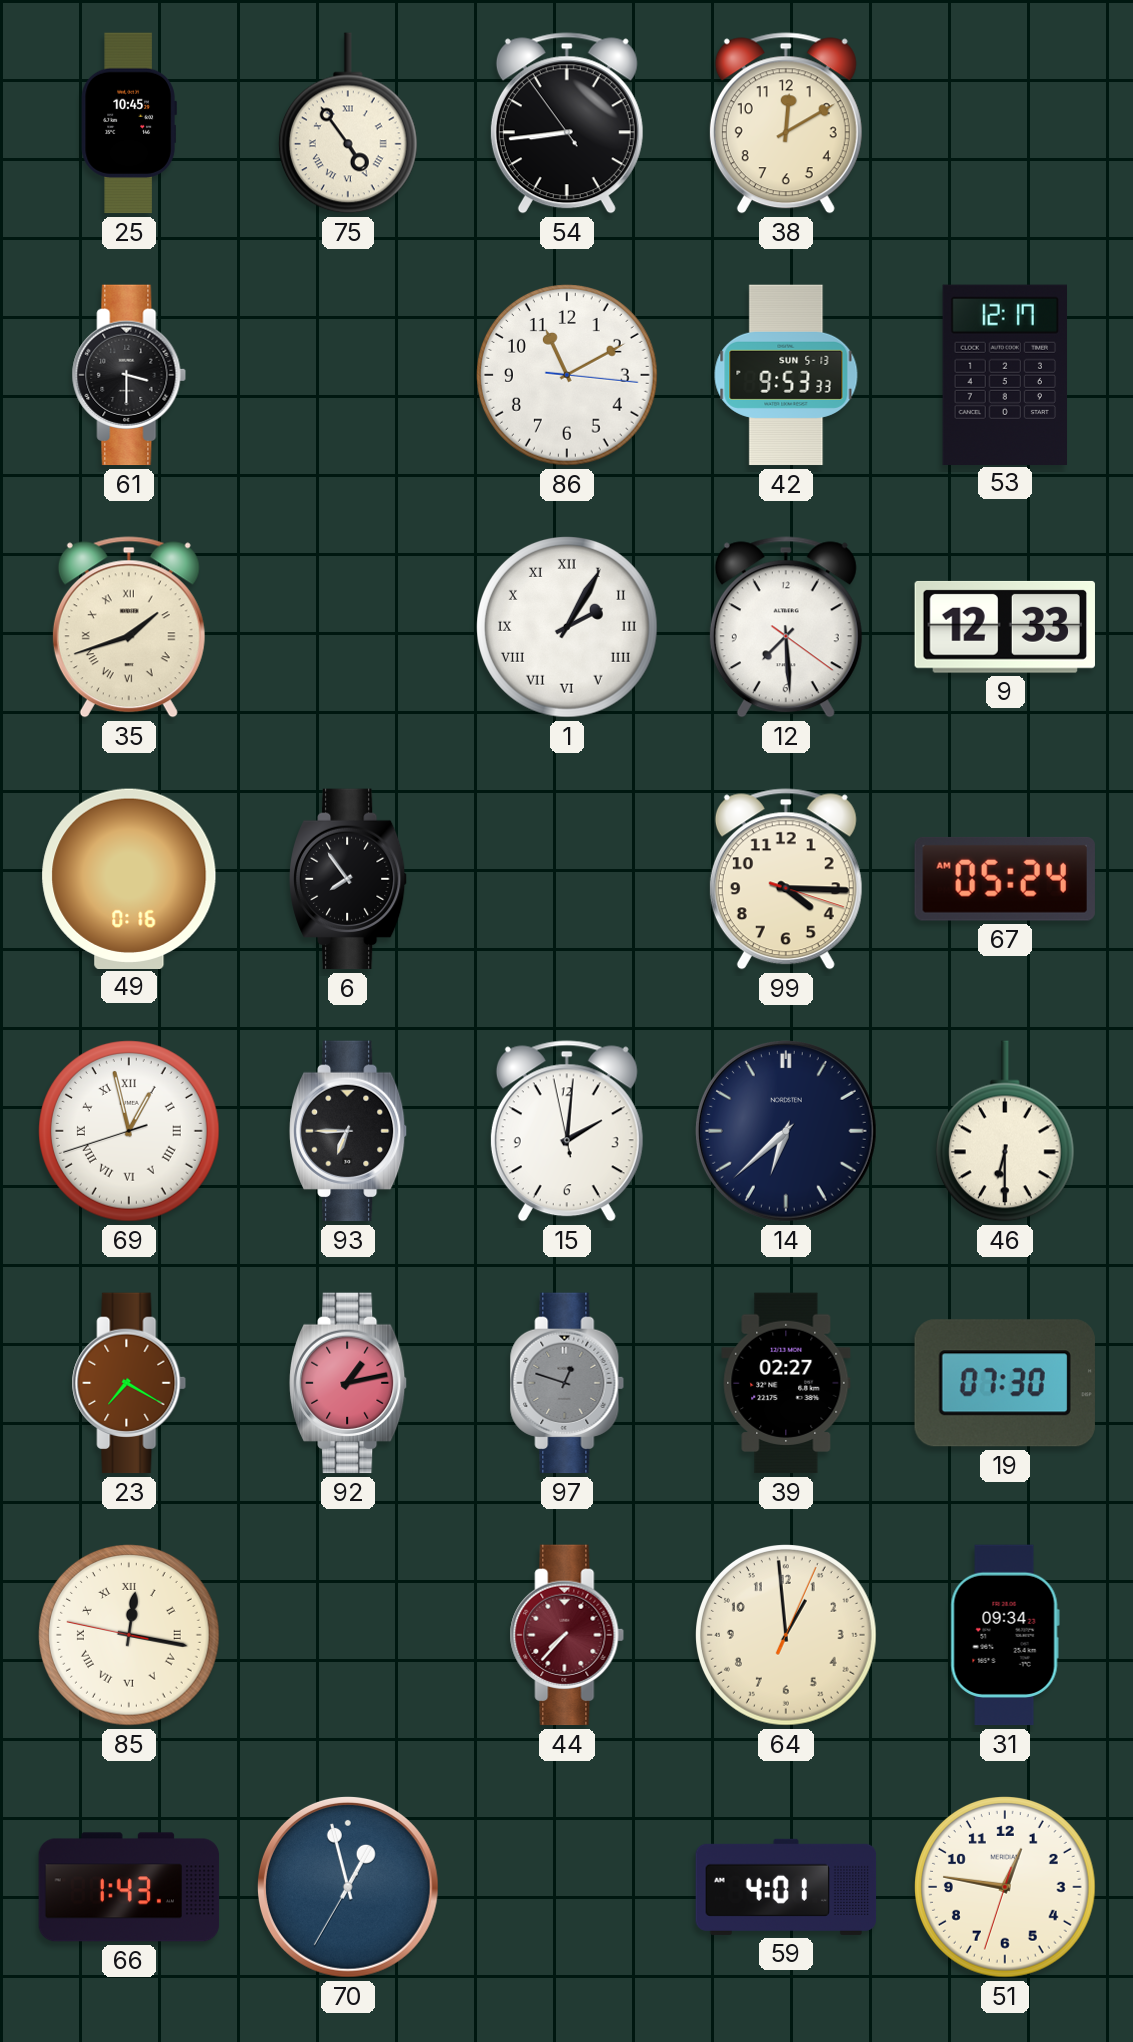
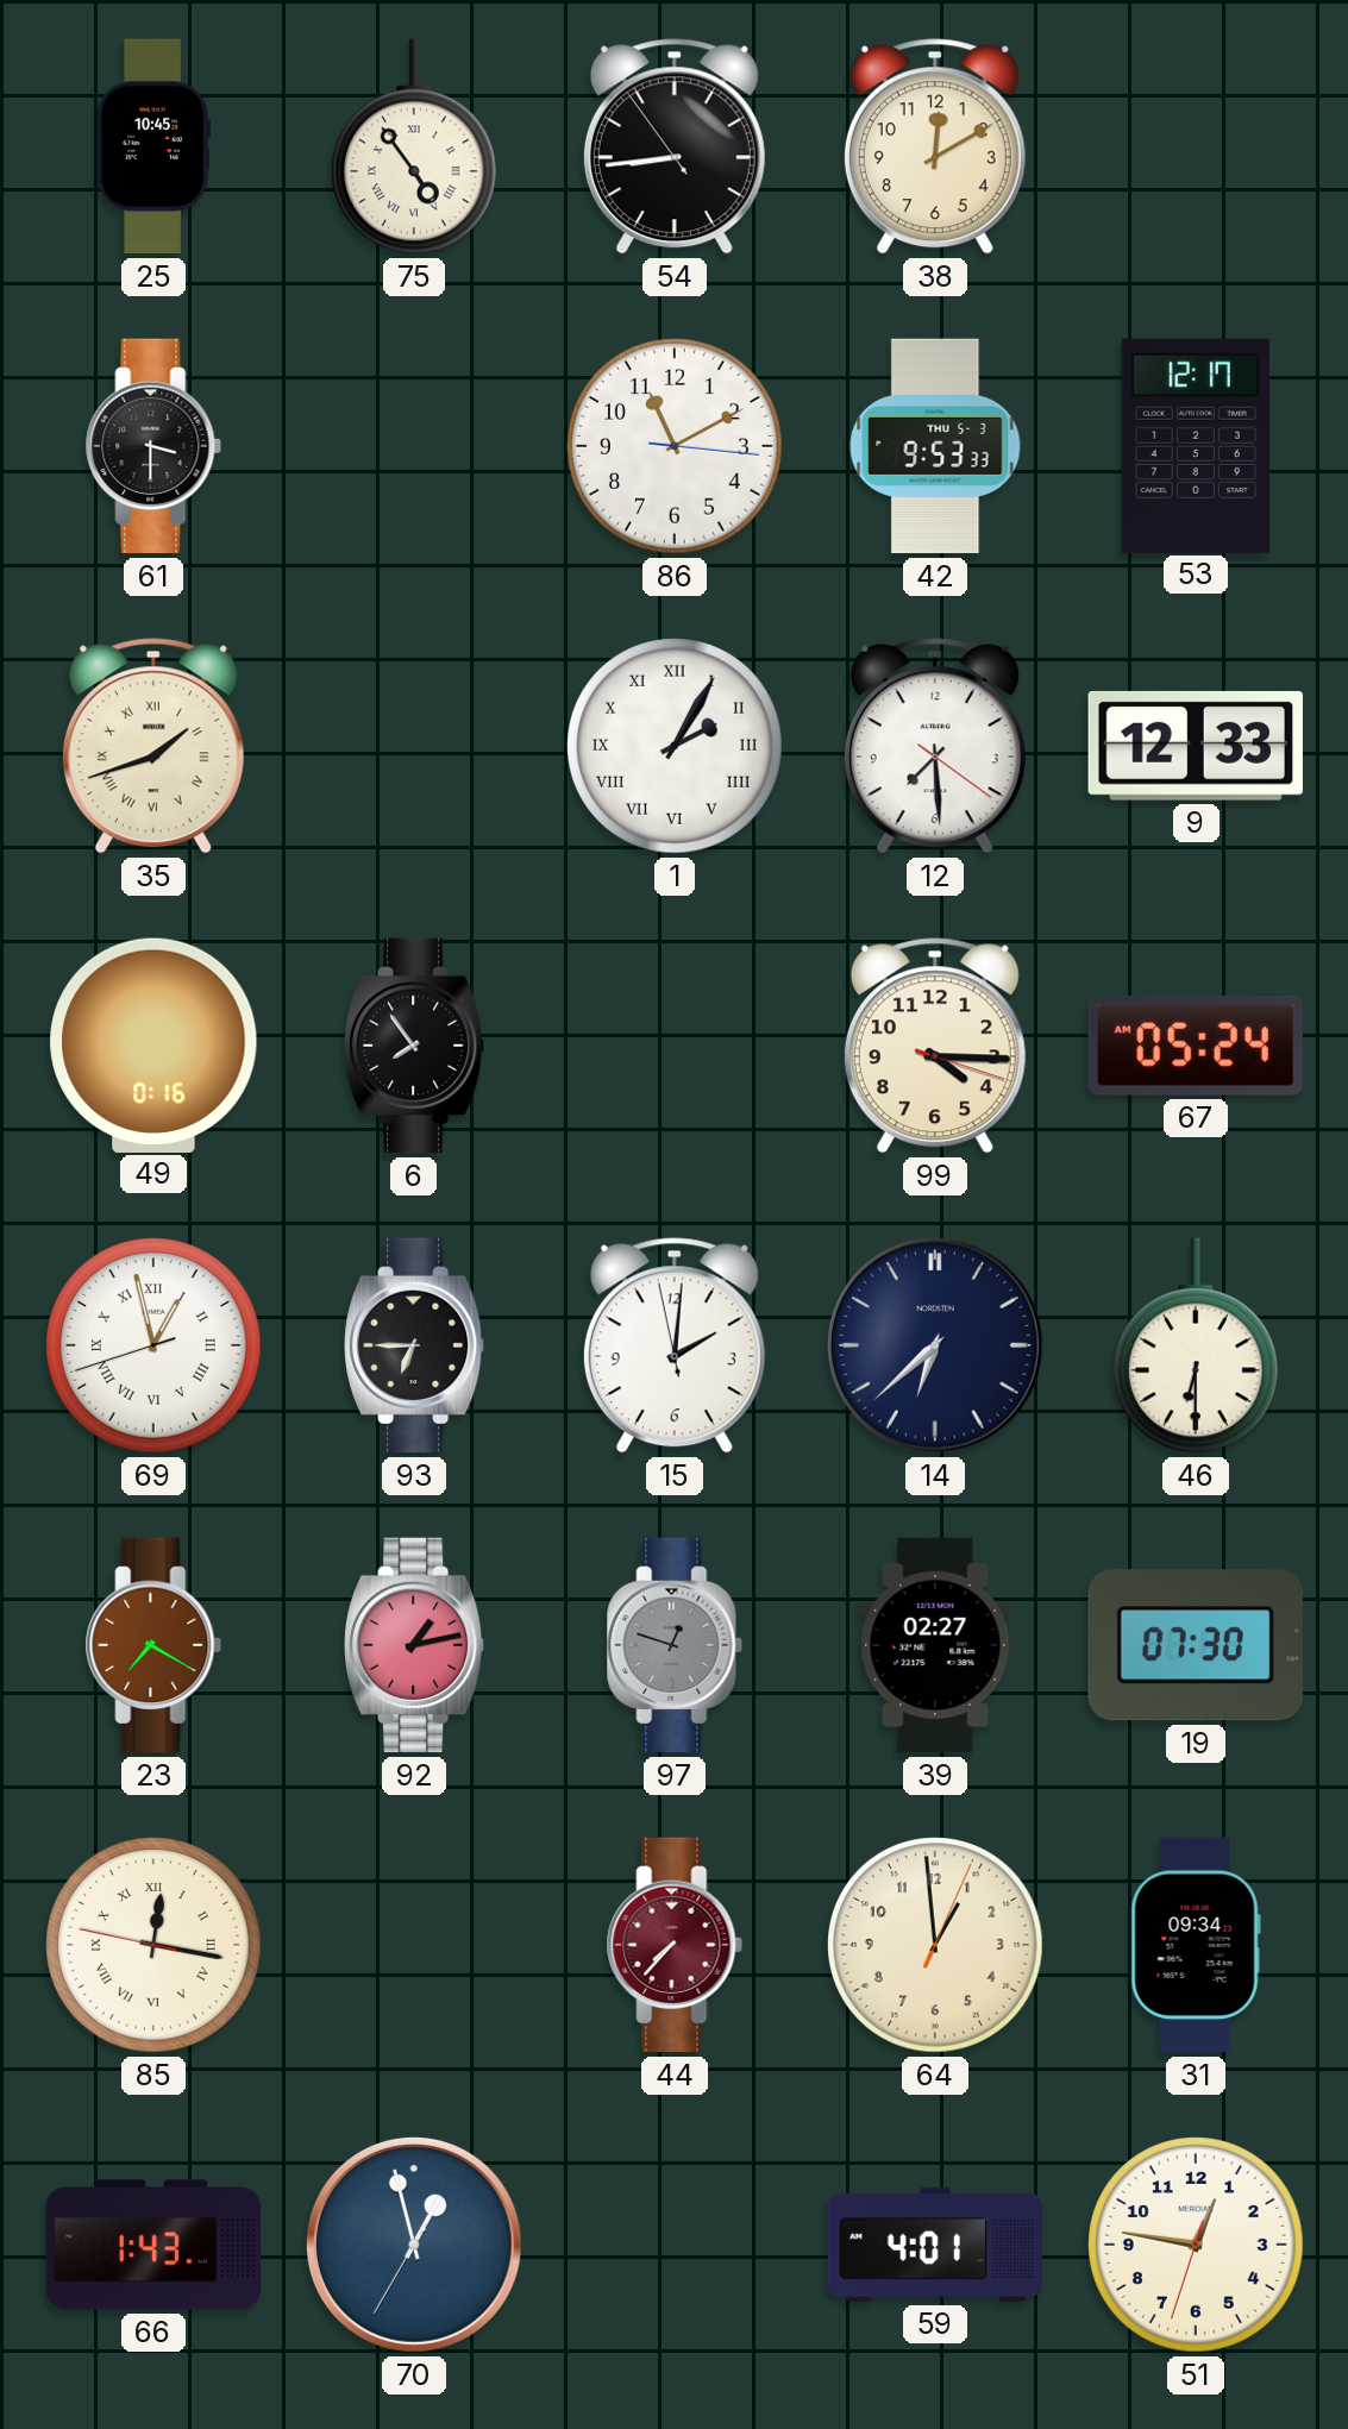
42 date: SUN 5-13 -> THU 5-3 (935, 446)
